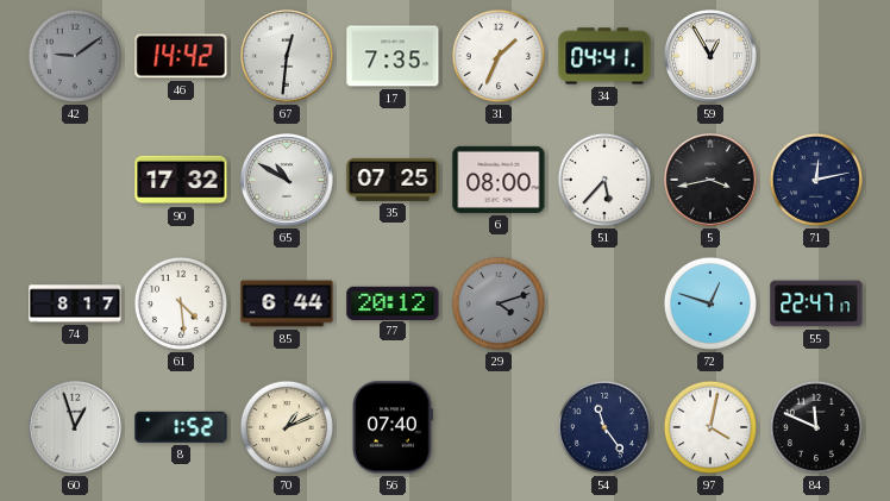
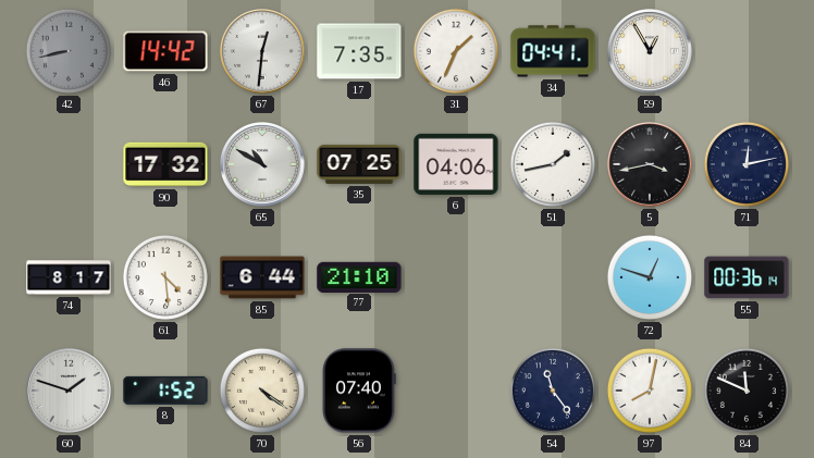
42: 9:09 -> 8:43 (69, 51)
6: 08:00 -> 04:06 (456, 164)
51: 5:37 -> 1:43 (553, 164)
77: 20:12 -> 21:10 (359, 276)
29: 4:12 -> none (499, 303)
55: 22:47 -> 00:36 (747, 277)
60: 12:57 -> 1:48 (70, 392)
70: 1:11 -> 4:21 (262, 391)
97: 4:02 -> 8:02 (650, 391)
